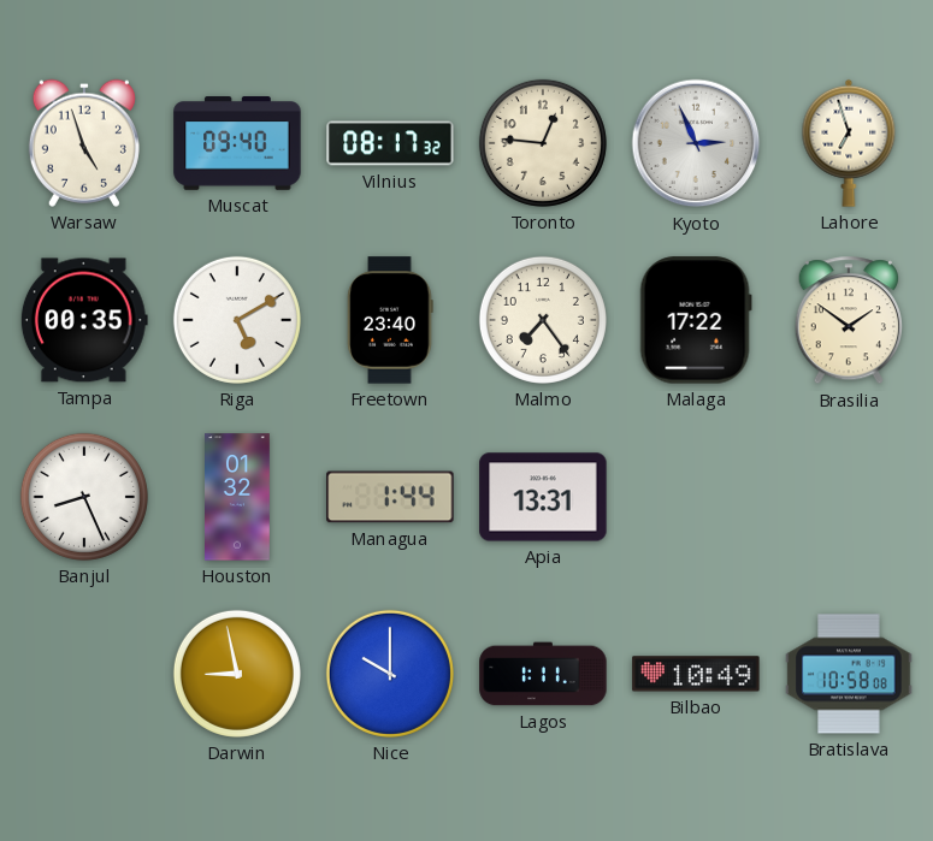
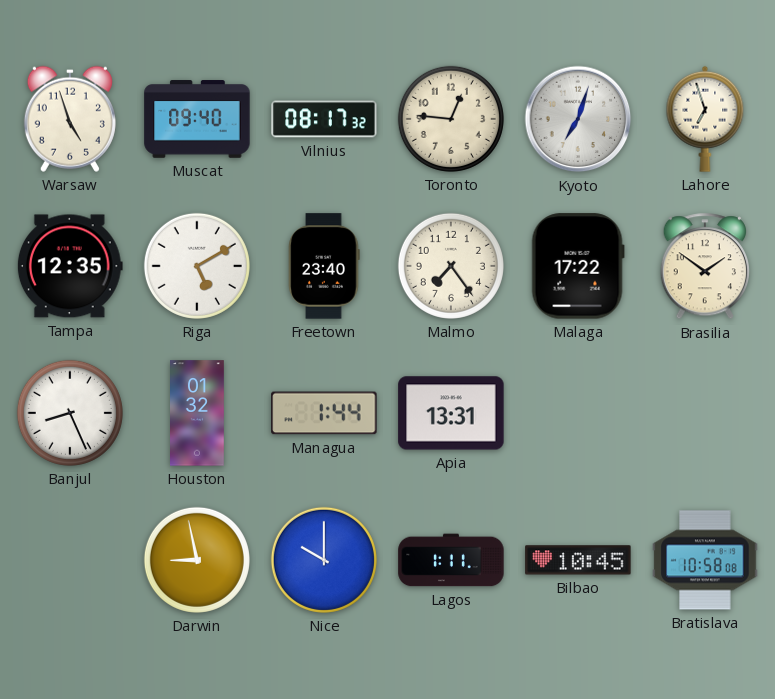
Kyoto: 2:56 -> 7:03 (578, 119)
Tampa: 00:35 -> 12:35 (70, 266)
Bilbao: 10:49 -> 10:45 (578, 560)
